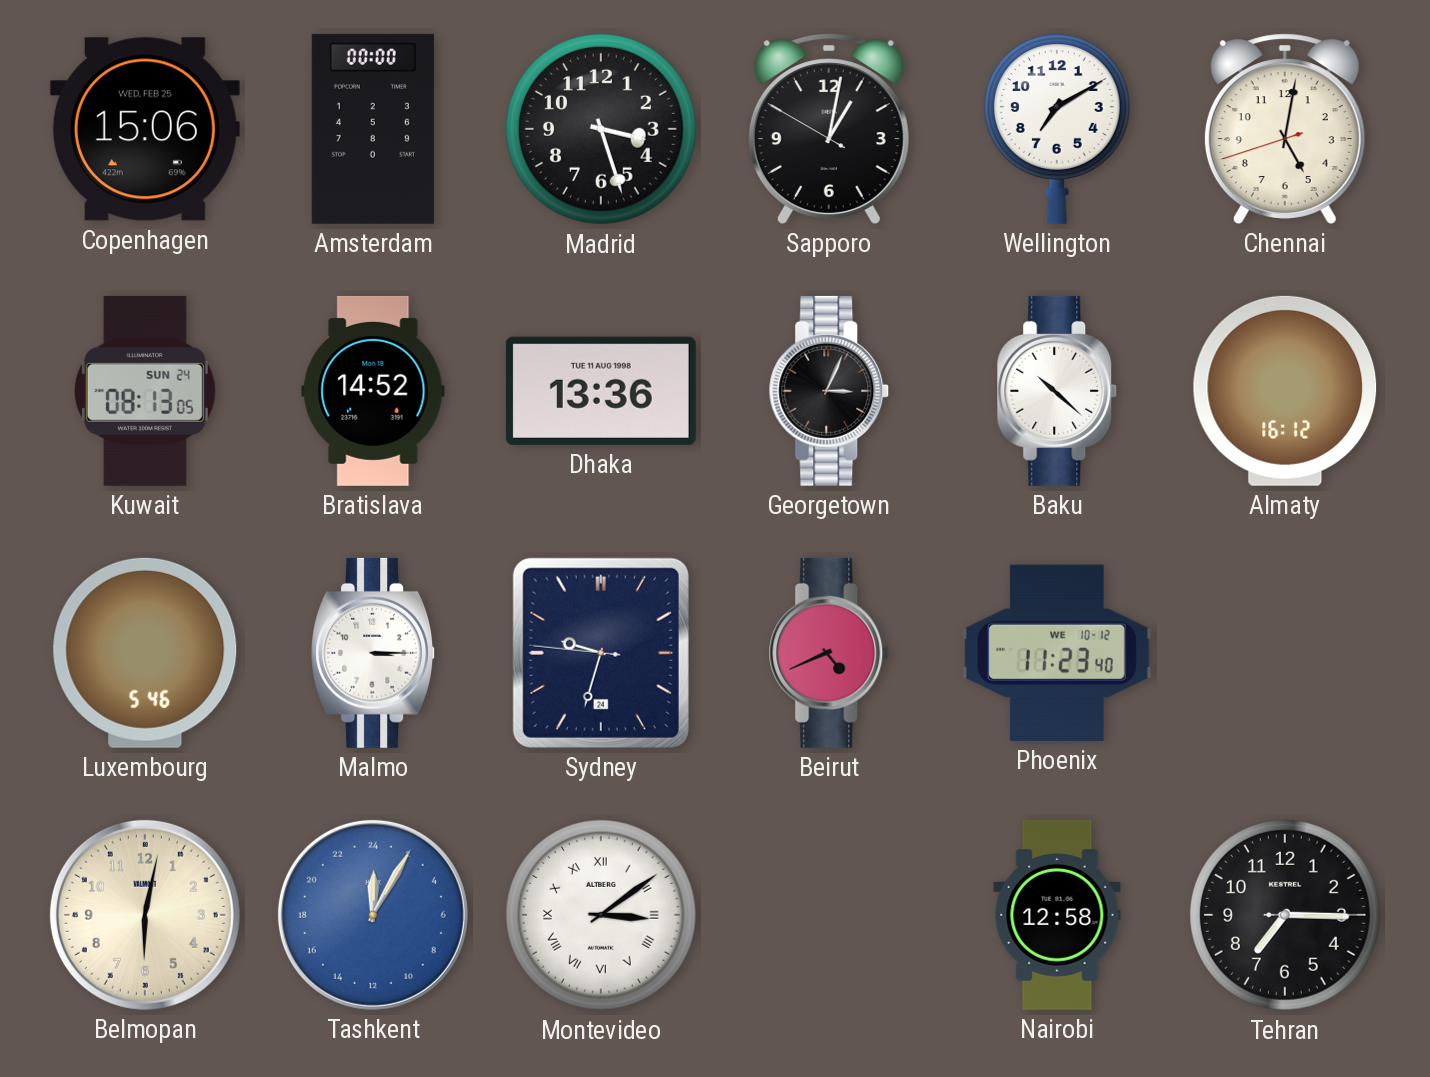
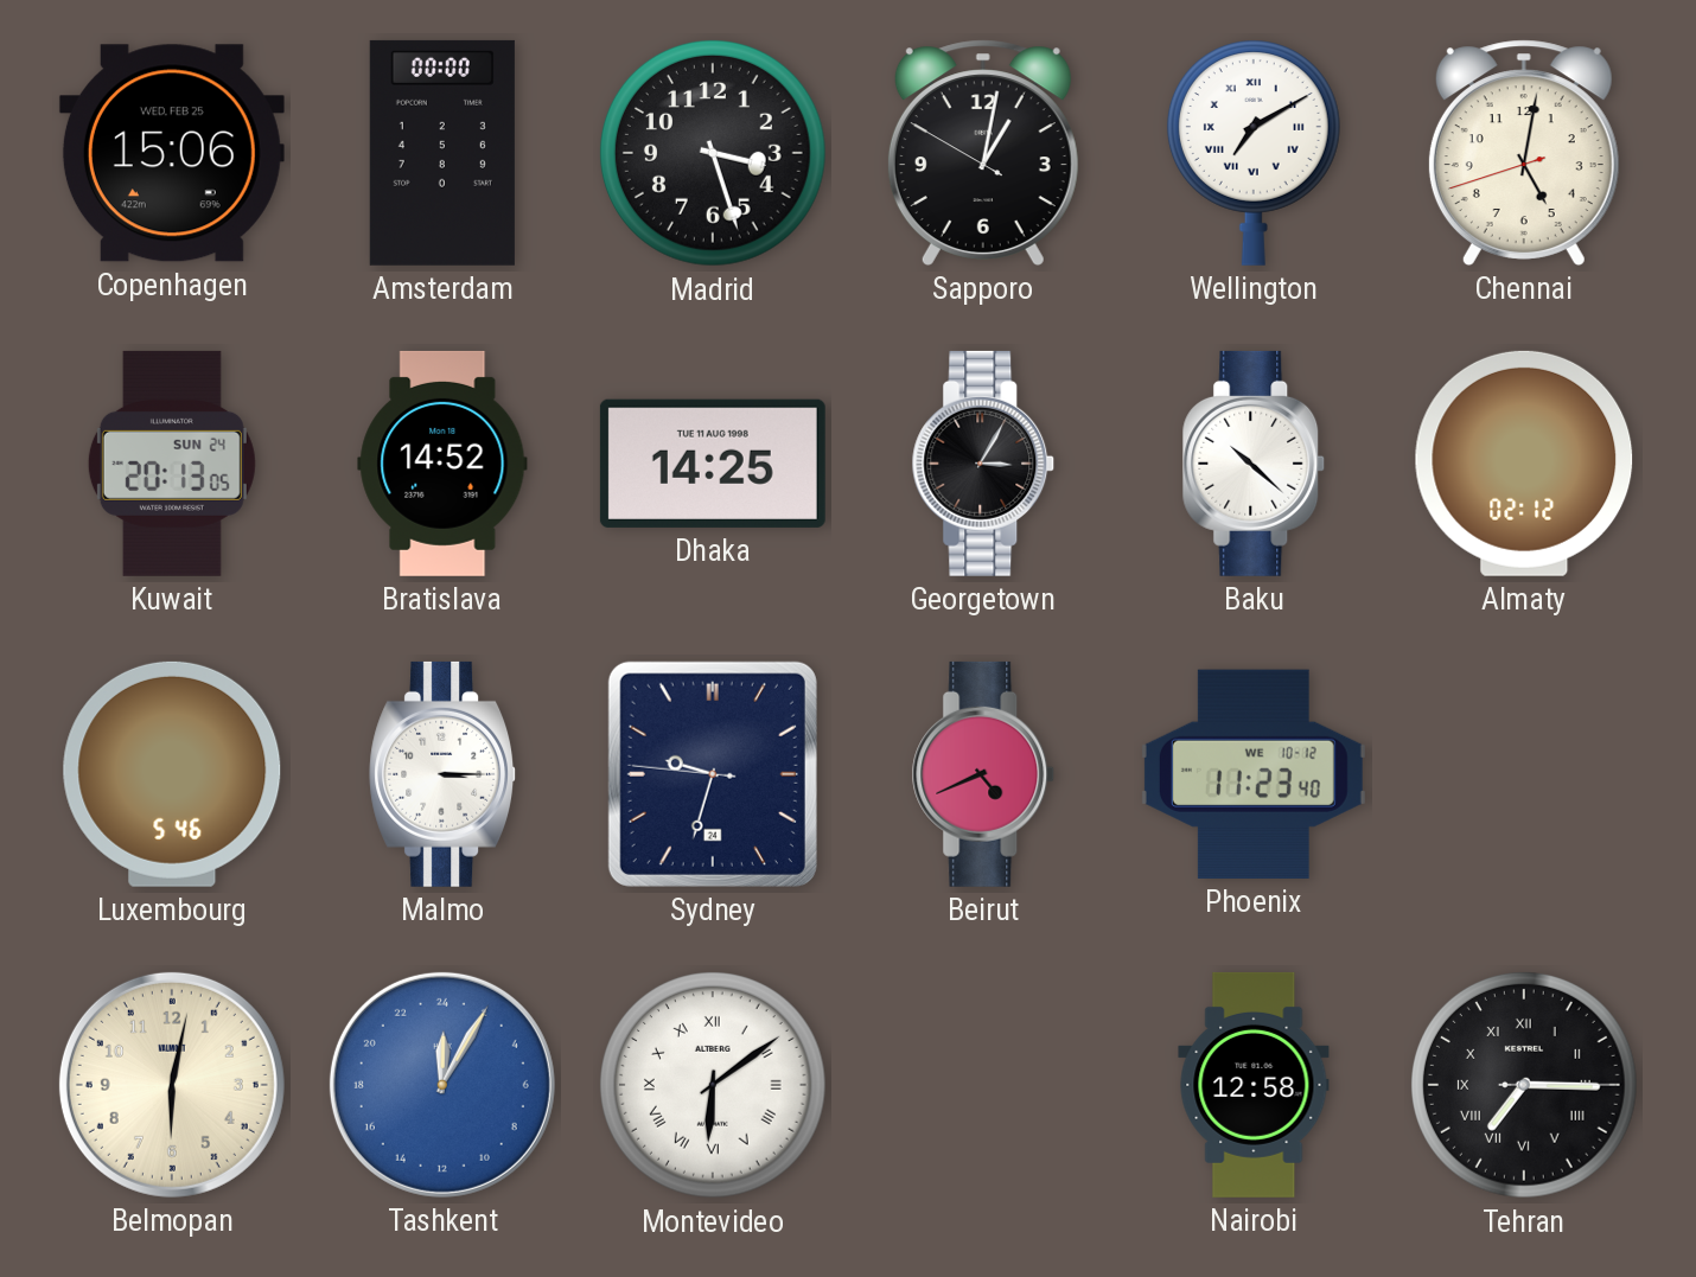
Wellington numerals: Arabic -> Roman (1254, 153)
Kuwait: 08:13 -> 20:13 (172, 464)
Dhaka: 13:36 -> 14:25 (713, 464)
Georgetown: 3:04 -> 3:05 (983, 464)
Almaty: 16:12 -> 02:12 (1524, 464)
Montevideo: 3:09 -> 6:09 (713, 1085)
Tehran numerals: Arabic -> Roman (1524, 1085)
